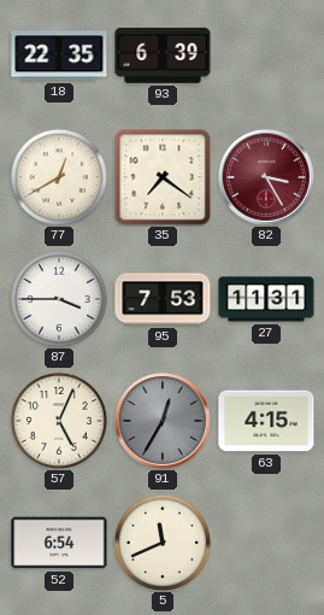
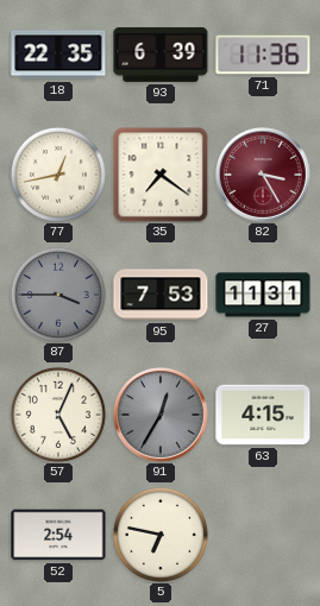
71: none -> 11:36 (263, 55)
77: 12:40 -> 12:43 (58, 175)
87 dial: white -> grey (58, 295)
52: 6:54 -> 2:54 (58, 535)
5: 11:41 -> 6:47 (161, 535)
